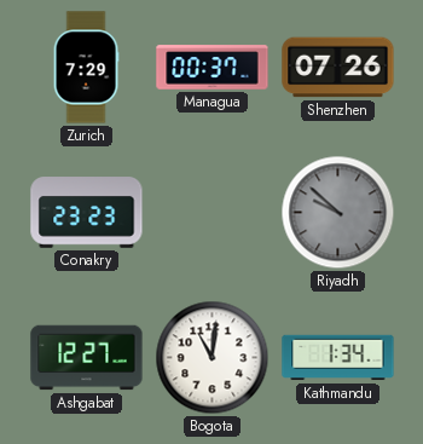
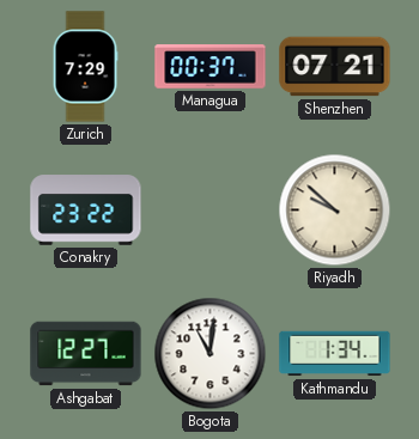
Shenzhen: 07:26 -> 07:21 (335, 67)
Conakry: 23:23 -> 23:22 (86, 211)
Riyadh dial: grey -> cream (335, 211)
